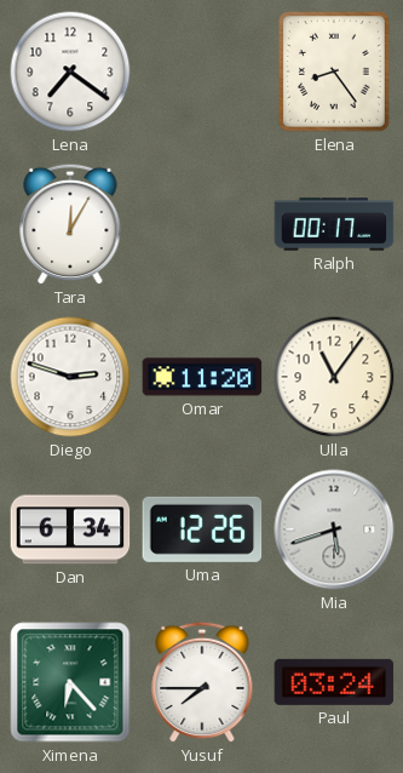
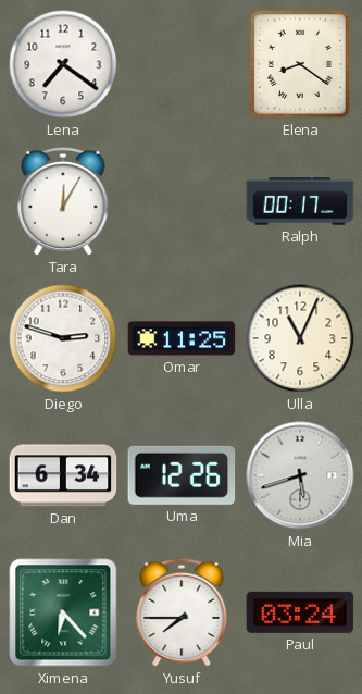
Elena: 8:24 -> 8:21 (301, 65)
Omar: 11:20 -> 11:25 (182, 338)
Ulla: 11:06 -> 11:04 (300, 338)
